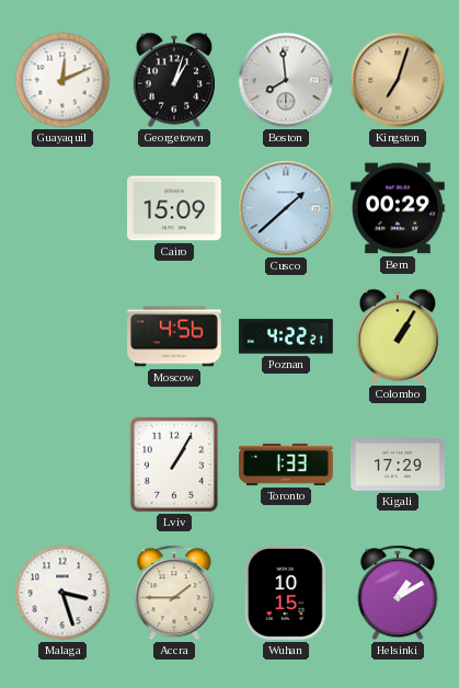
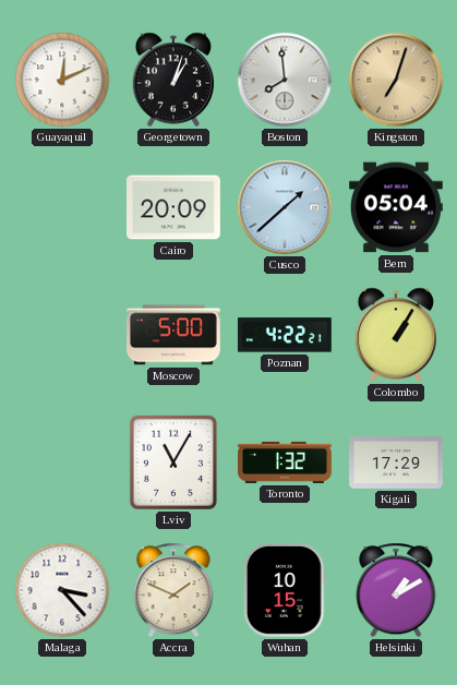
Cairo: 15:09 -> 20:09 (175, 207)
Bern: 00:29 -> 05:04 (397, 207)
Moscow: 4:56 -> 5:00 (175, 335)
Lviv: 1:05 -> 11:05 (173, 462)
Toronto: 1:33 -> 1:32 (286, 462)
Malaga: 3:27 -> 3:23 (62, 590)
Accra: 1:45 -> 1:49 (173, 590)
